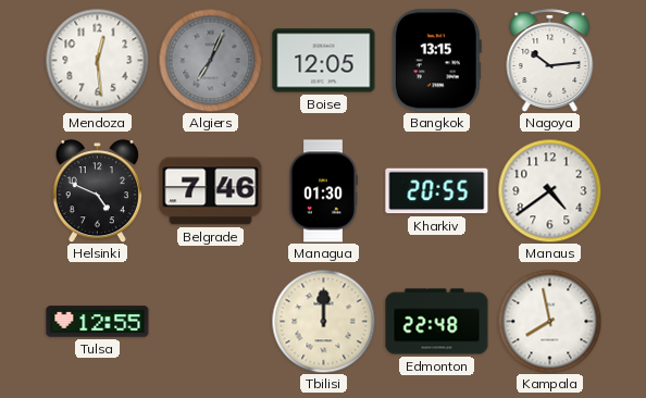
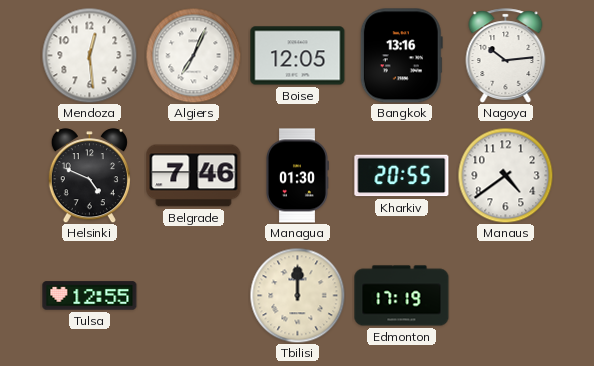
Algiers dial: grey -> white (193, 55)
Bangkok: 13:15 -> 13:16 (401, 56)
Edmonton: 22:48 -> 17:19 (402, 296)
Kampala: 7:58 -> none (549, 321)
